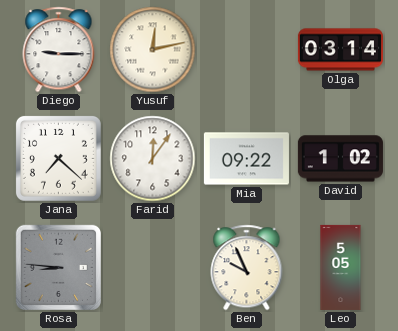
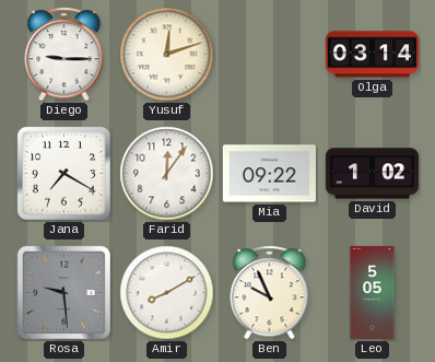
Yusuf: 12:13 -> 12:12 (167, 55)
Jana: 7:22 -> 7:20 (63, 173)
Rosa: 8:46 -> 9:29 (63, 292)
Amir: none -> 8:10 (167, 293)
